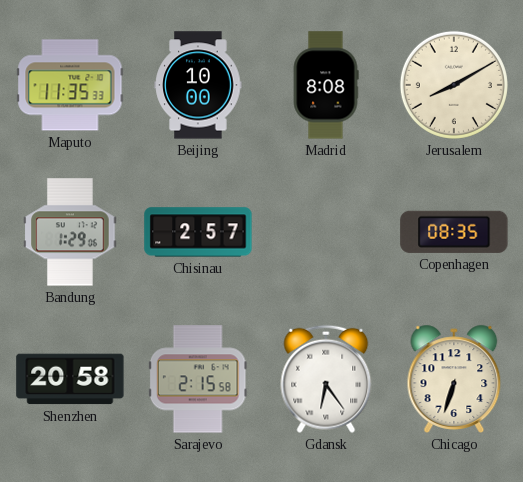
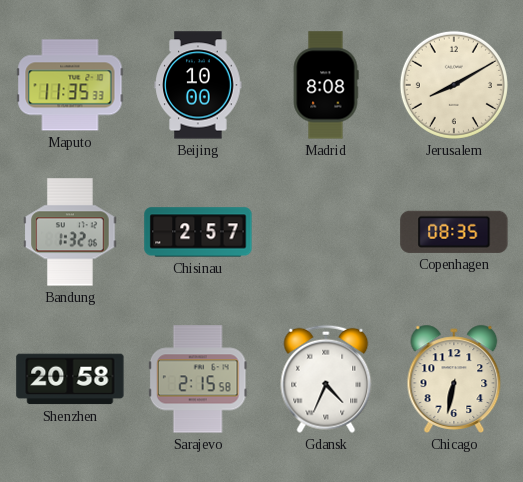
Bandung: 1:29 -> 1:32 (70, 232)
Gdansk: 6:24 -> 4:34 (326, 379)
Chicago: 6:33 -> 6:32 (454, 379)
